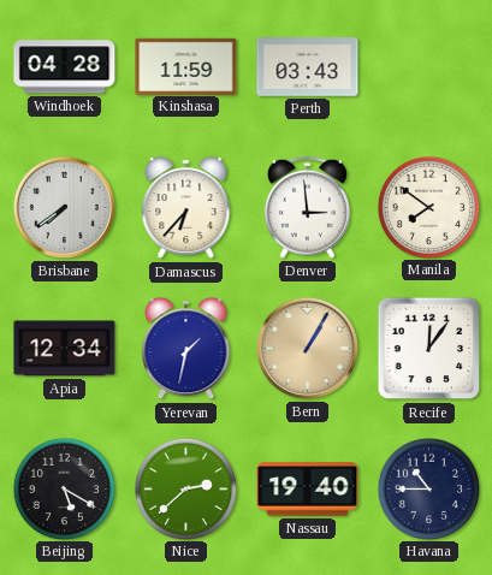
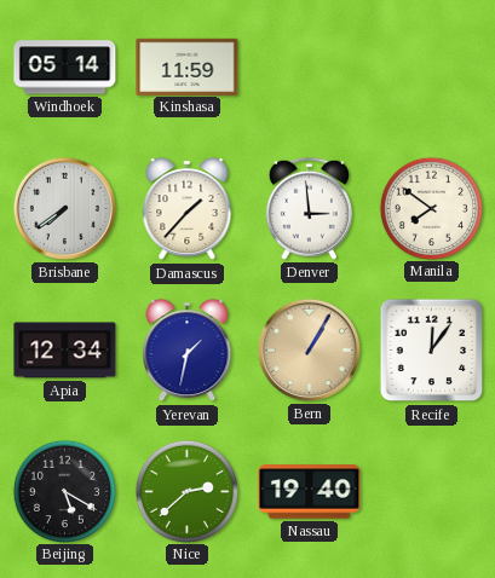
Windhoek: 04:28 -> 05:14 (65, 68)
Perth: 03:43 -> none (308, 67)
Damascus: 6:37 -> 1:37 (188, 209)
Havana: 10:45 -> none (428, 488)
